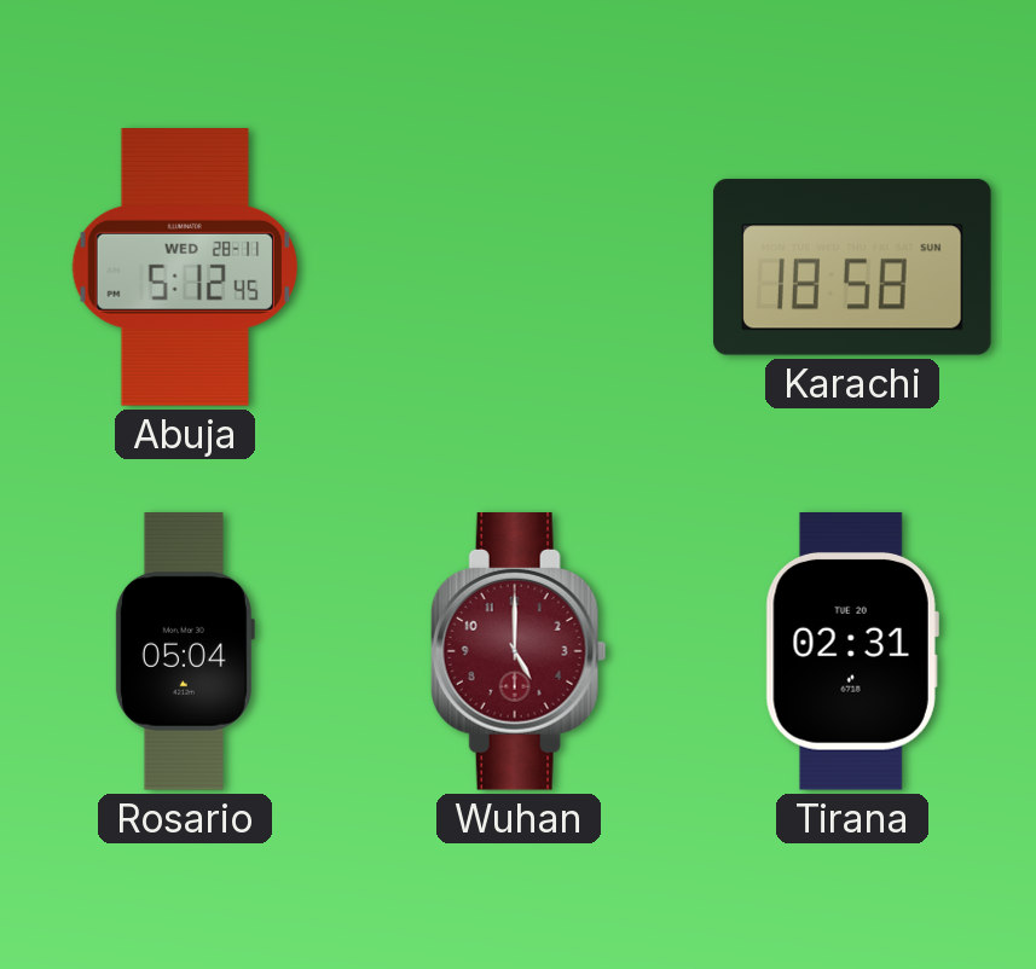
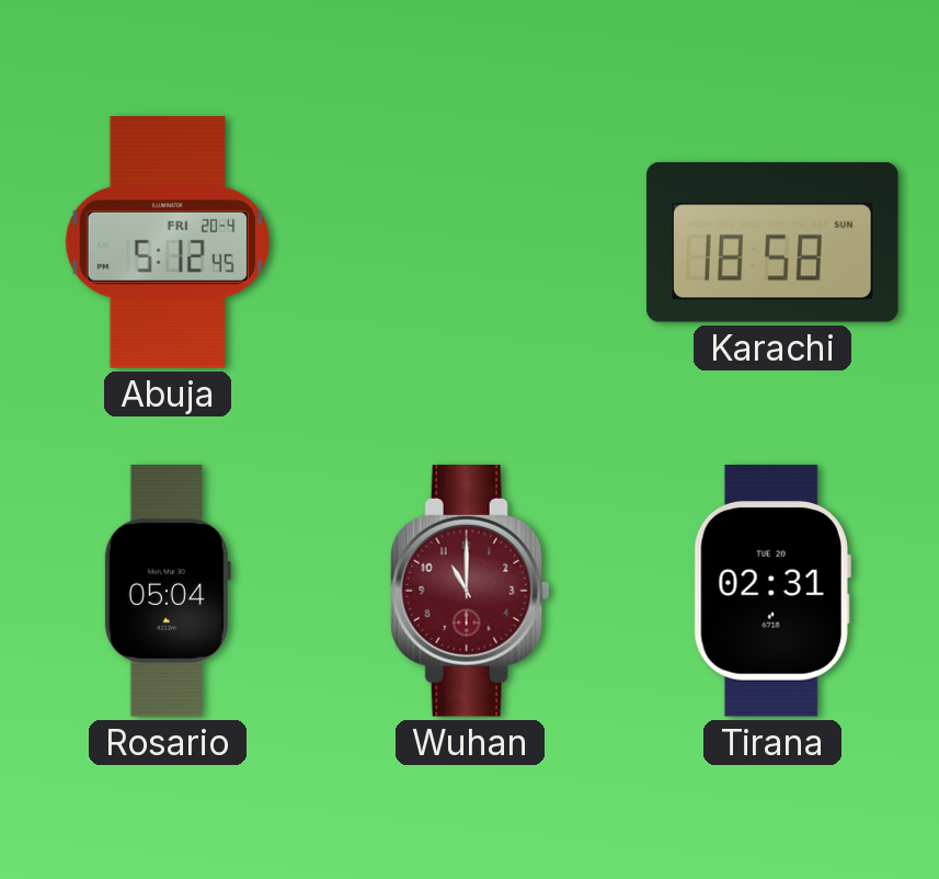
Abuja date: WED 28-11 -> FRI 20-4 (167, 243)
Wuhan: 5:00 -> 11:00 (470, 592)
